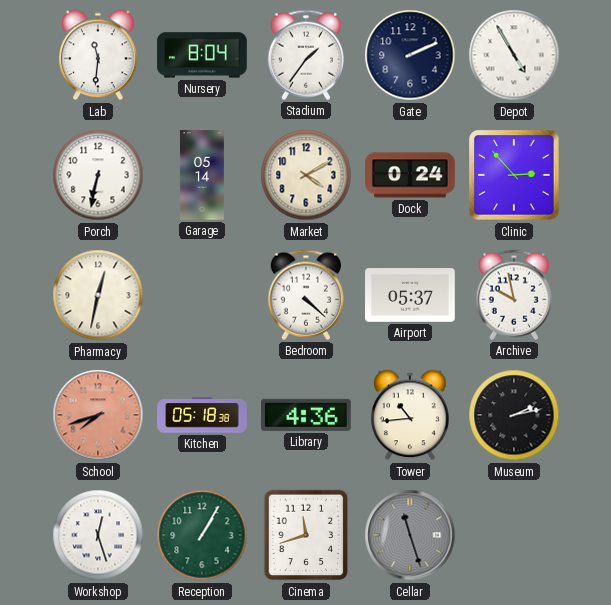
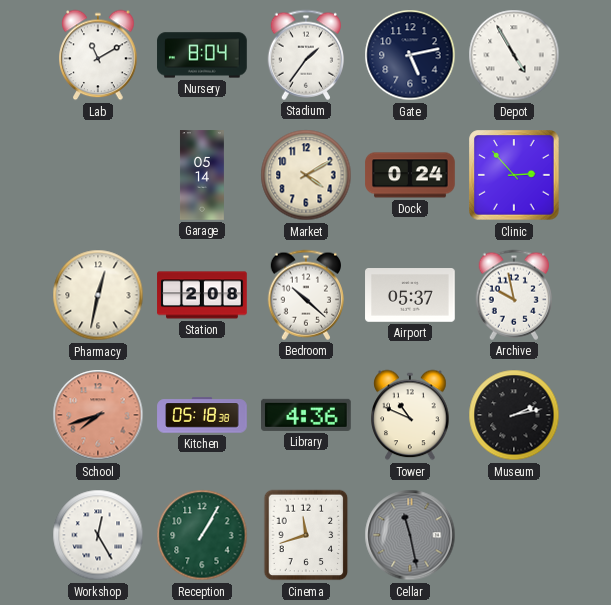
Lab: 11:31 -> 11:10 (98, 55)
Gate: 2:11 -> 5:13 (410, 55)
Porch: 6:32 -> none (98, 175)
Station: none -> 2:08 (202, 295)
Bedroom: 4:22 -> 10:22 (305, 295)
Tower: 10:44 -> 10:49 (410, 415)
Workshop: 12:27 -> 12:25 (98, 535)
Cellar: 11:27 -> 11:28 (410, 535)
